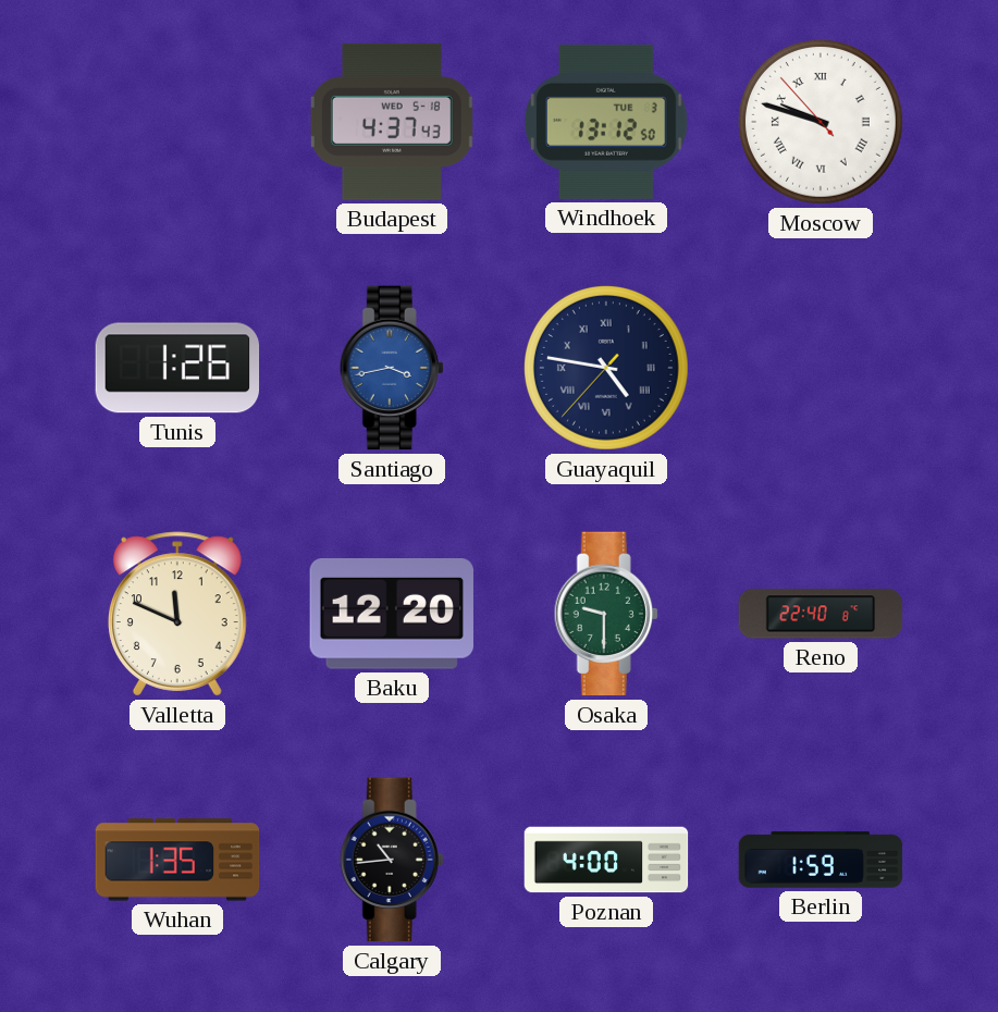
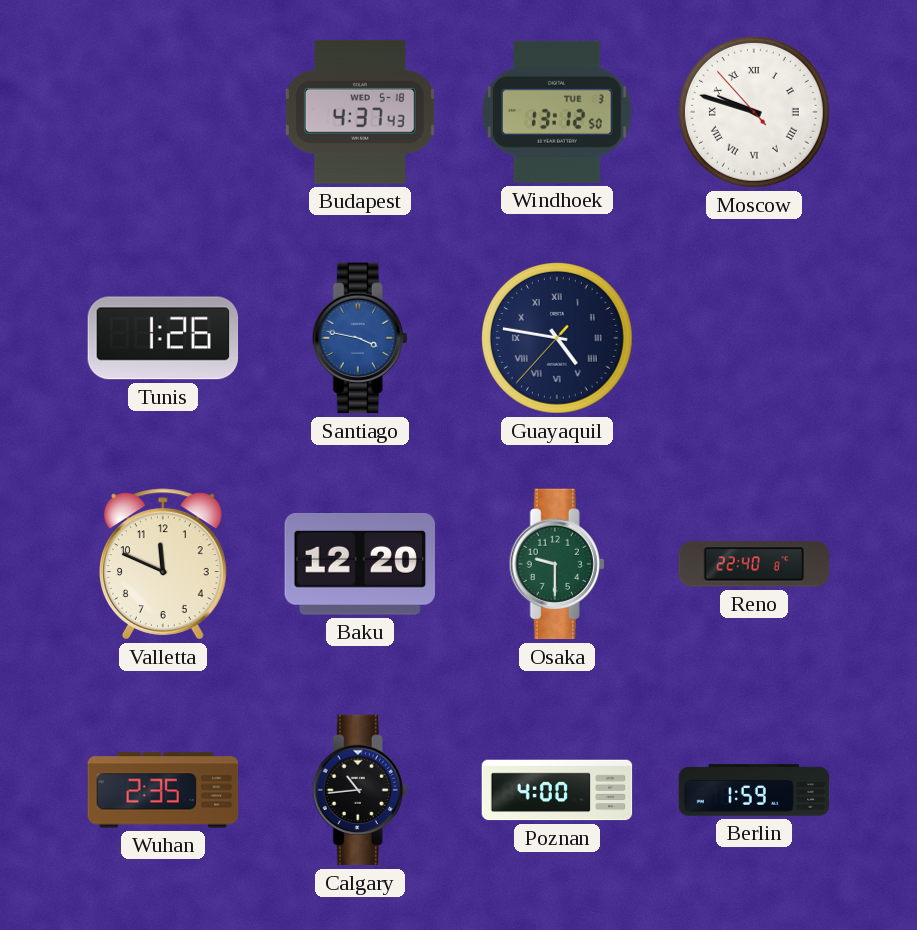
Santiago: 3:43 -> 3:47 (360, 338)
Wuhan: 1:35 -> 2:35 (163, 790)
